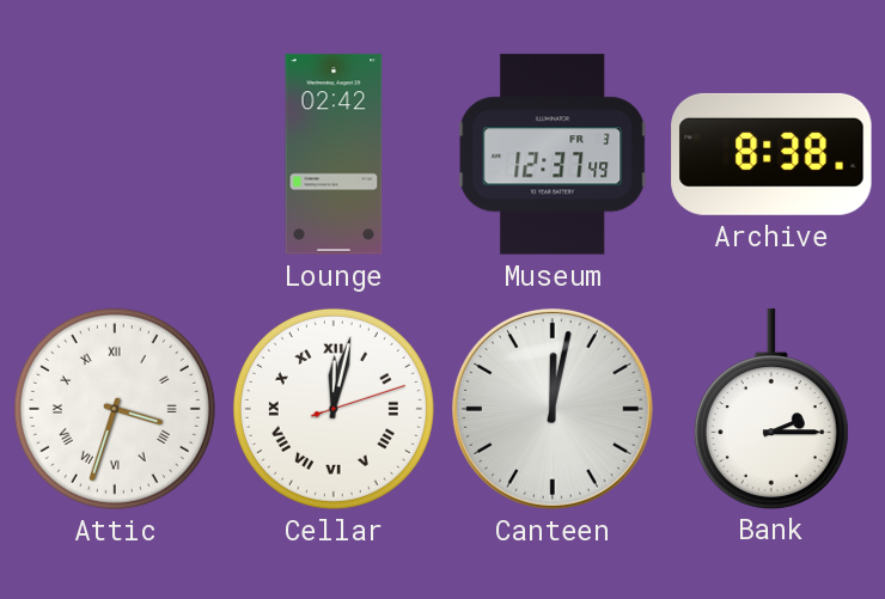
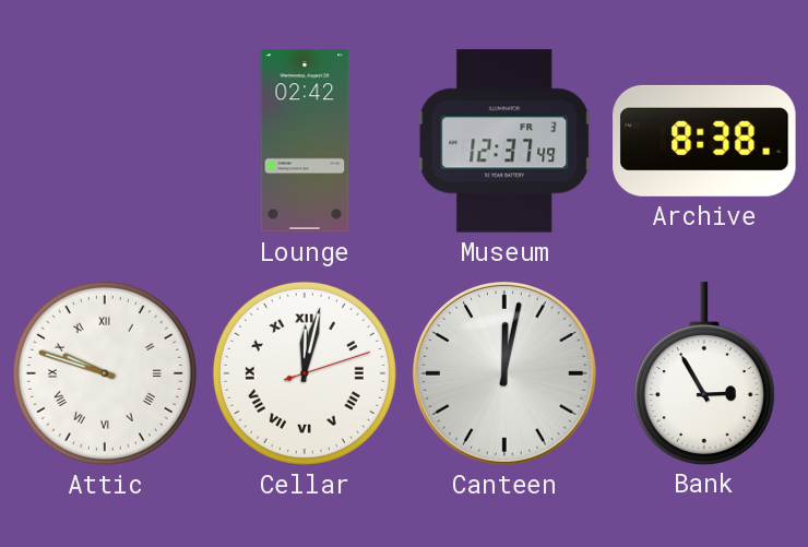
Attic: 3:33 -> 9:48 (105, 373)
Bank: 2:15 -> 2:55 (704, 373)
